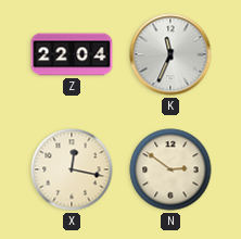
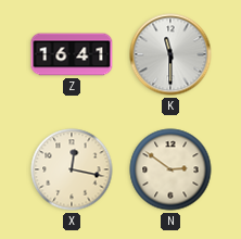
Z: 22:04 -> 16:41 (72, 54)
K: 11:34 -> 11:30 (170, 54)
